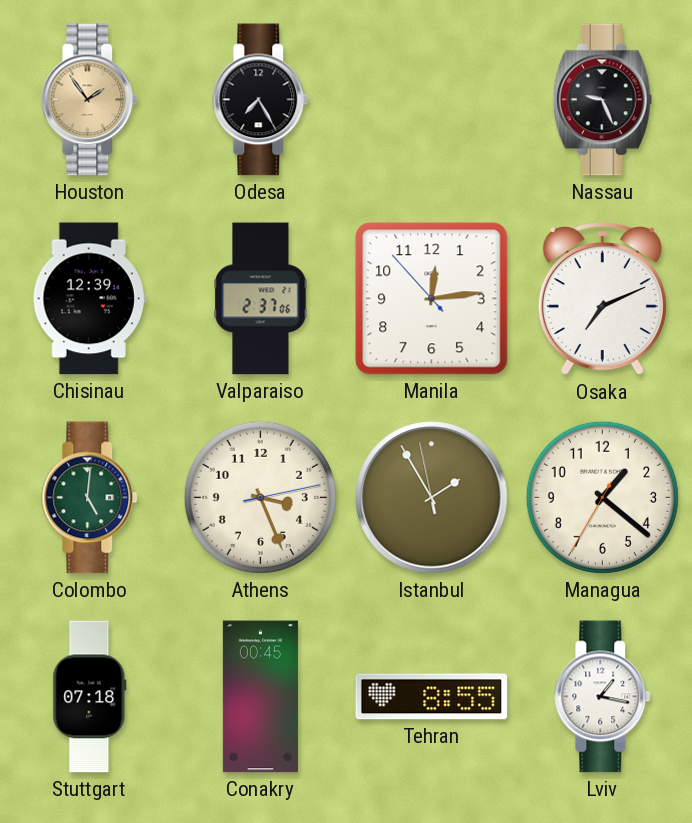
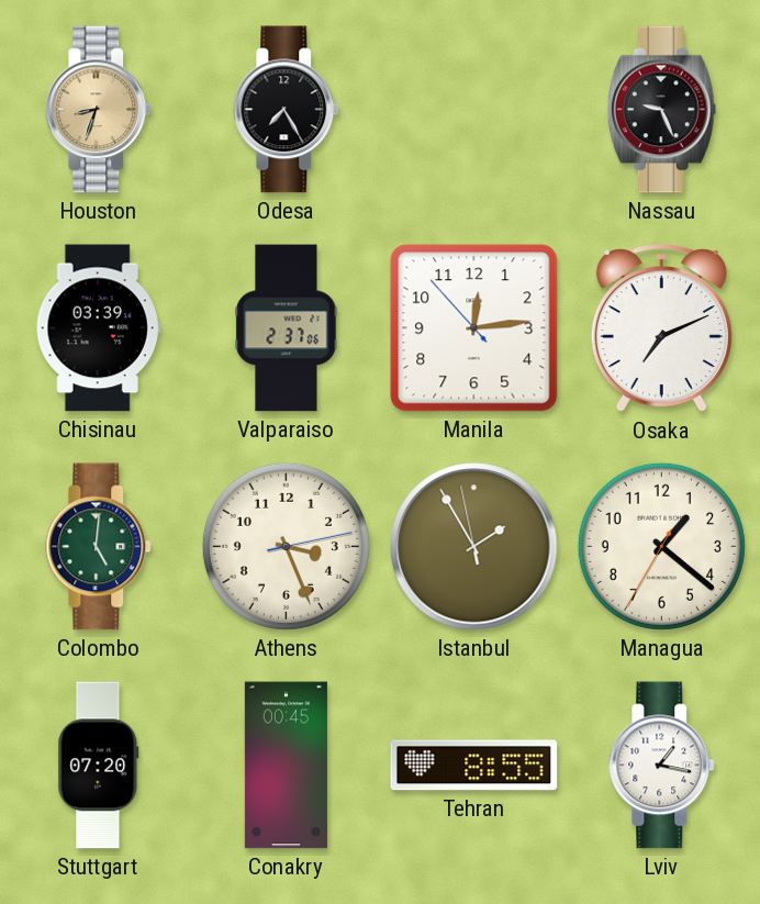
Houston: 1:54 -> 8:33 (99, 110)
Chisinau: 12:39 -> 03:39 (98, 328)
Stuttgart: 07:18 -> 07:20 (99, 766)
